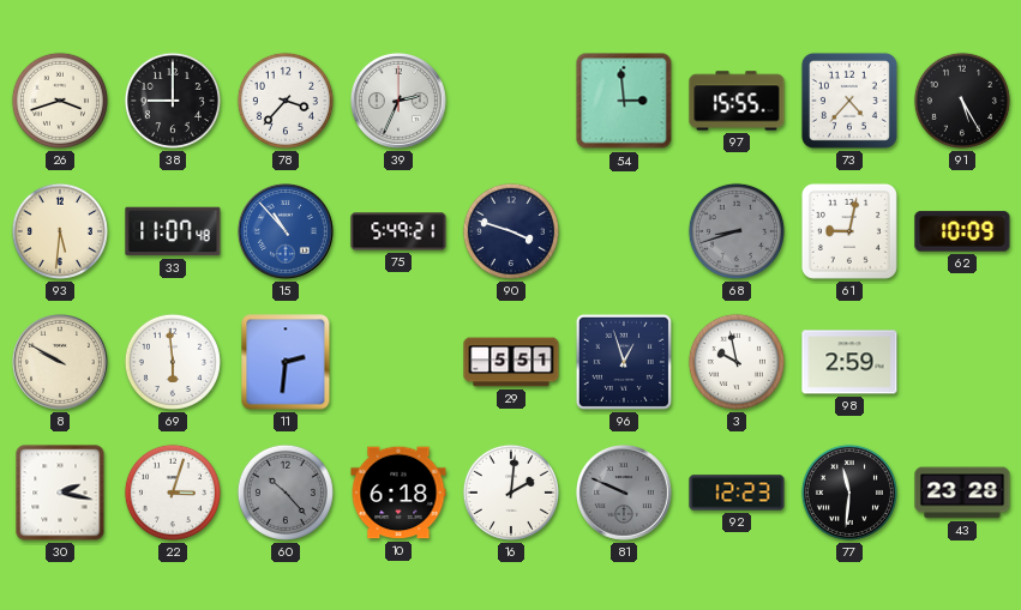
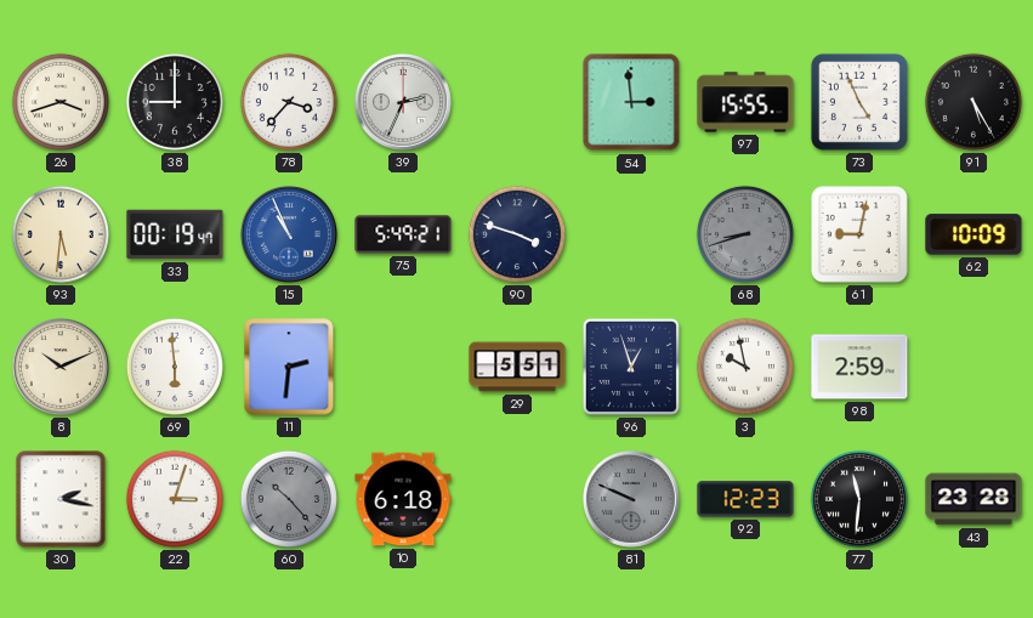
73: 4:37 -> 4:56 (859, 102)
33: 11:07 -> 00:19 (175, 234)
15: 10:53 -> 10:56 (290, 236)
8: 9:50 -> 10:11 (62, 368)
16: 2:01 -> none (511, 493)
